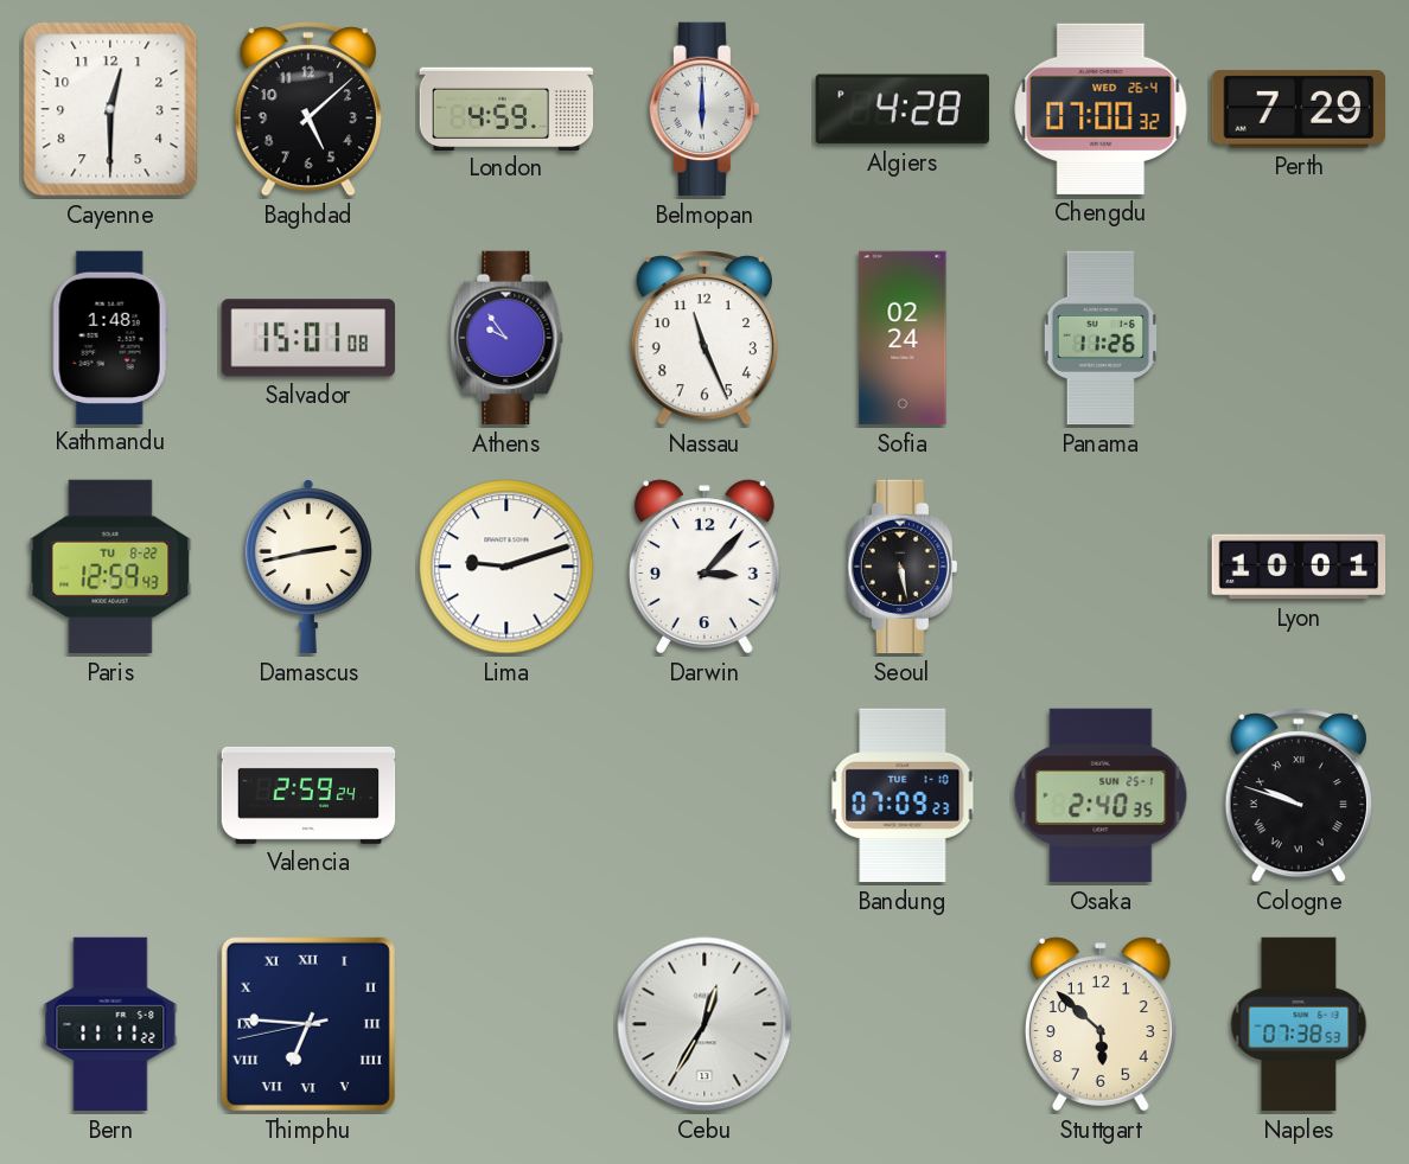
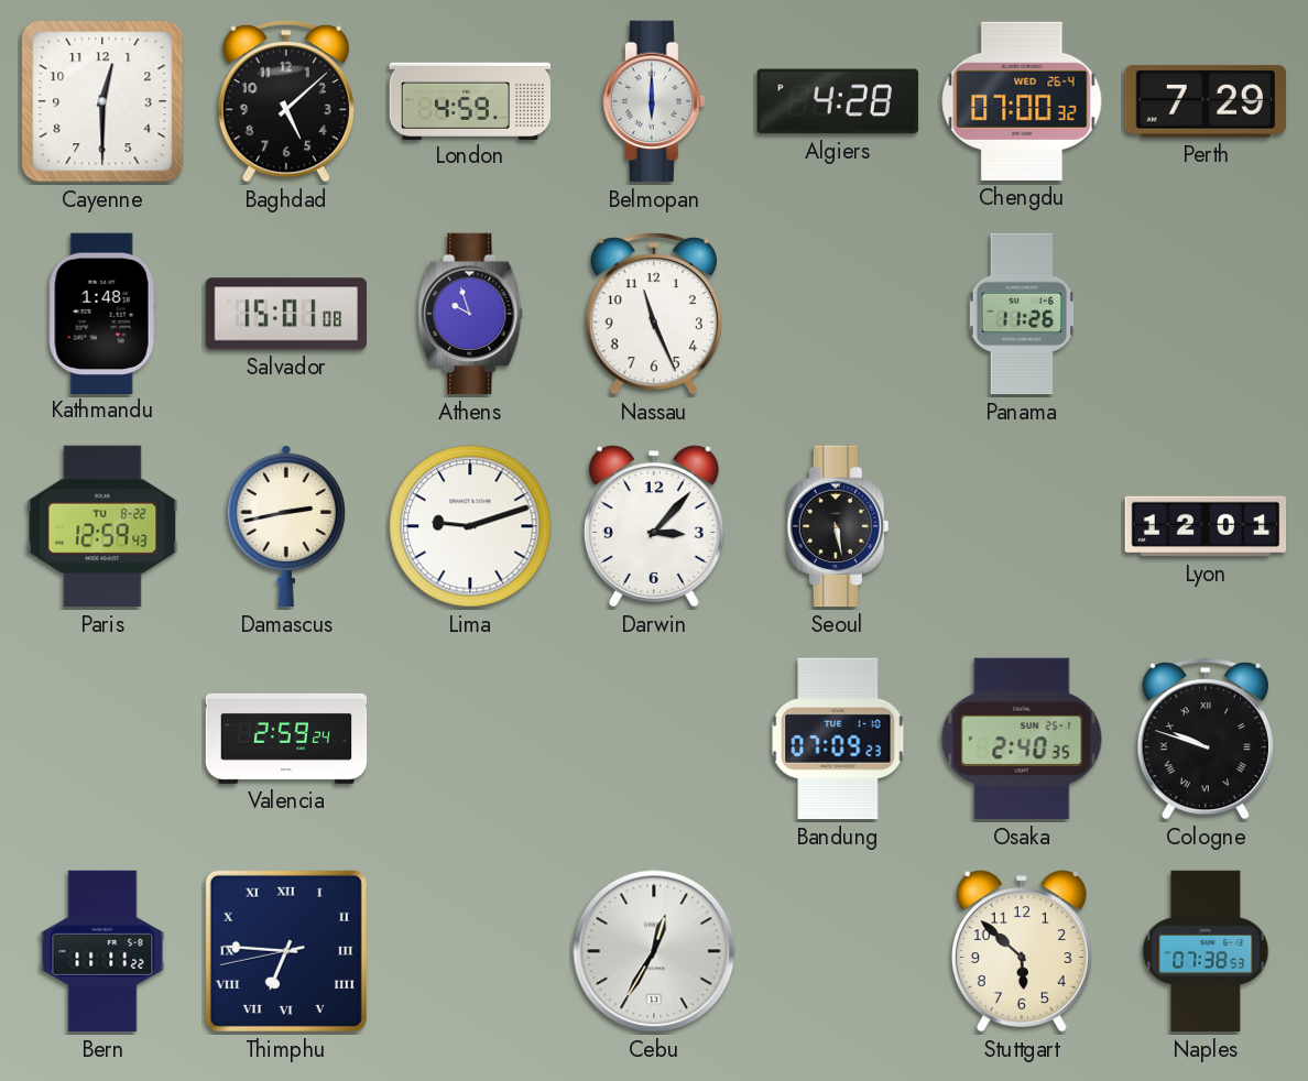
Athens: 9:54 -> 9:57 (470, 314)
Sofia: 02:24 -> none (903, 338)
Lyon: 10:01 -> 12:01 (1206, 526)
